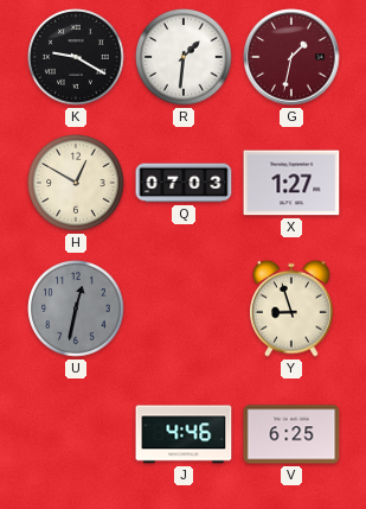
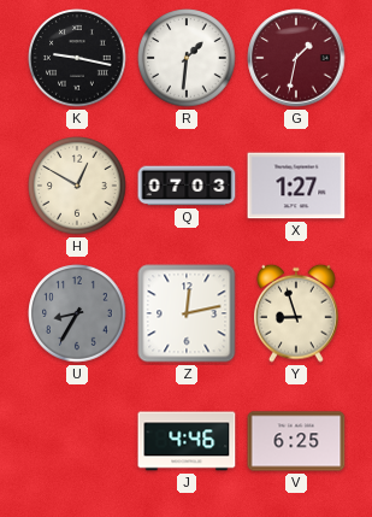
K: 9:20 -> 9:17 (77, 58)
U: 12:32 -> 8:35 (77, 313)
Z: none -> 12:13 (187, 313)
